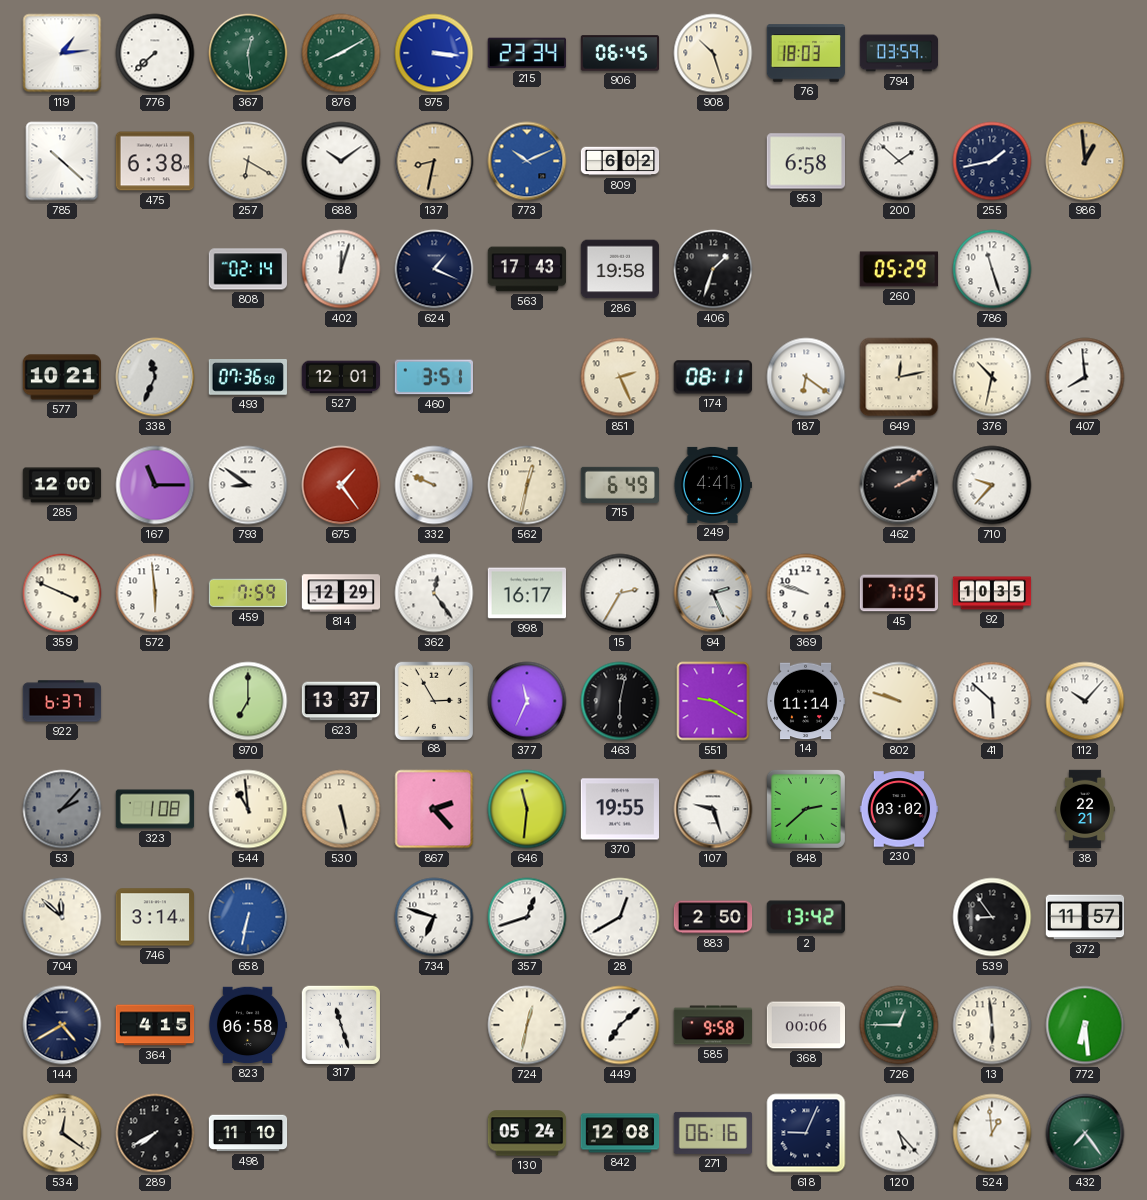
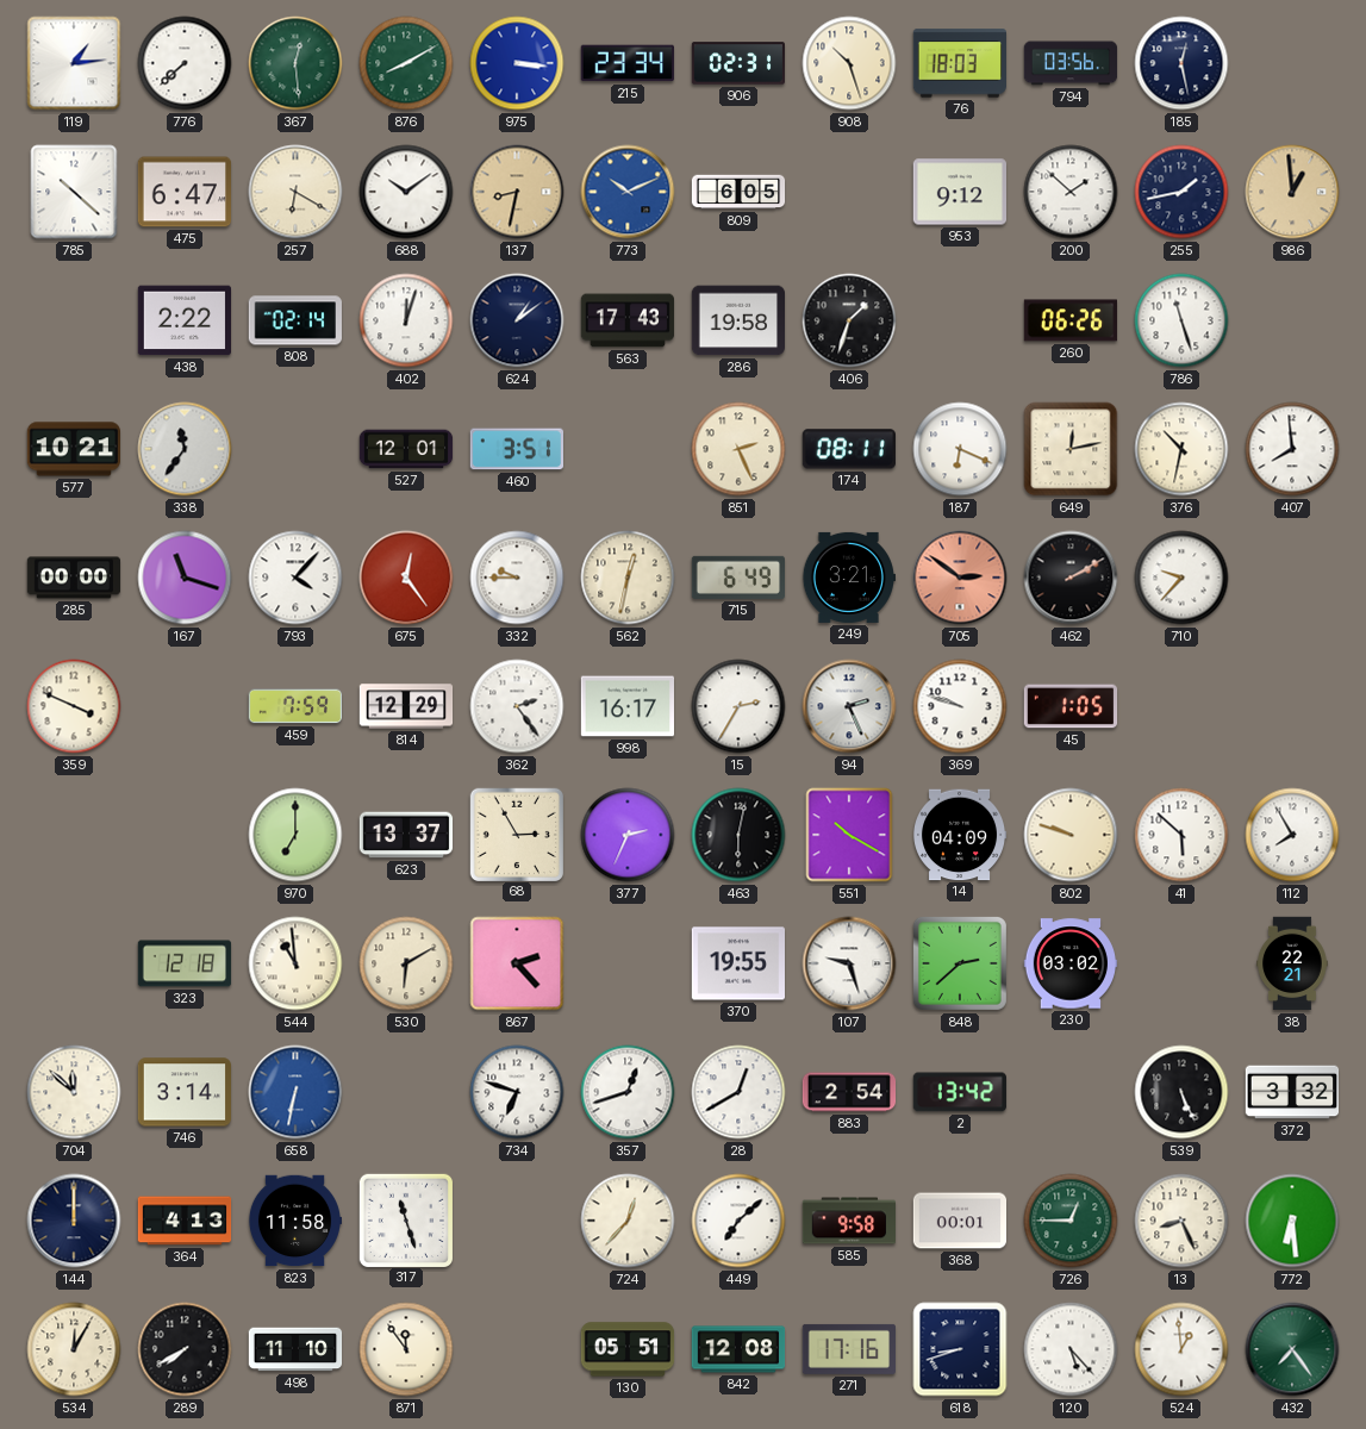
906: 06:45 -> 02:31 (737, 63)
794: 03:59 -> 03:56 (1071, 63)
185: none -> 12:28 (1181, 63)
475: 6:38 -> 6:47 (183, 192)
809: 6:02 -> 6:05 (738, 192)
953: 6:58 -> 9:12 (959, 192)
438: none -> 2:22 (183, 320)
624: 1:19 -> 1:09 (517, 320)
260: 05:29 -> 06:26 (1069, 320)
338: 11:34 -> 11:36 (185, 449)
493: 07:36 -> none (247, 377)
187: 6:21 -> 6:19 (960, 449)
285: 12:00 -> 00:00 (74, 578)
167: 11:15 -> 11:18 (185, 578)
793: 8:51 -> 4:07 (295, 578)
675: 1:24 -> 12:24 (406, 578)
332: 9:49 -> 9:45 (517, 578)
249: 4:41 -> 3:21 (848, 578)
705: none -> 2:51 (960, 578)
572: 5:59 -> none (155, 593)
362: 12:24 -> 2:24 (517, 706)
45: 7:05 -> 1:05 (1071, 706)
92: 10:35 -> none (992, 593)
922: 6:37 -> none (62, 701)
377: 11:34 -> 2:34 (628, 835)
551: 9:20 -> 10:20 (849, 835)
14: 11:14 -> 04:09 (960, 835)
112: 10:07 -> 7:55 (1292, 835)
53: 2:07 -> none (62, 809)
323: 1:08 -> 12:18 (185, 963)
530: 5:28 -> 6:10 (406, 963)
646: 11:31 -> none (527, 809)
883: 2:50 -> 2:54 (849, 1092)
539: 8:54 -> 5:26 (1181, 1092)
372: 11:57 -> 3:32 (1292, 1092)
144: 4:40 -> 12:00 (74, 1221)
364: 4:15 -> 4:13 (185, 1221)
823: 06:58 -> 11:58 (294, 1221)
724: 12:32 -> 12:37 (628, 1221)
368: 00:06 -> 00:01 (959, 1221)
13: 5:59 -> 8:26 (1181, 1221)
534: 12:21 -> 12:05 (74, 1349)
871: none -> 11:54 (406, 1349)
130: 05:24 -> 05:51 (628, 1349)
271: 06:16 -> 17:16 (848, 1349)
618: 9:04 -> 8:42 (960, 1349)
